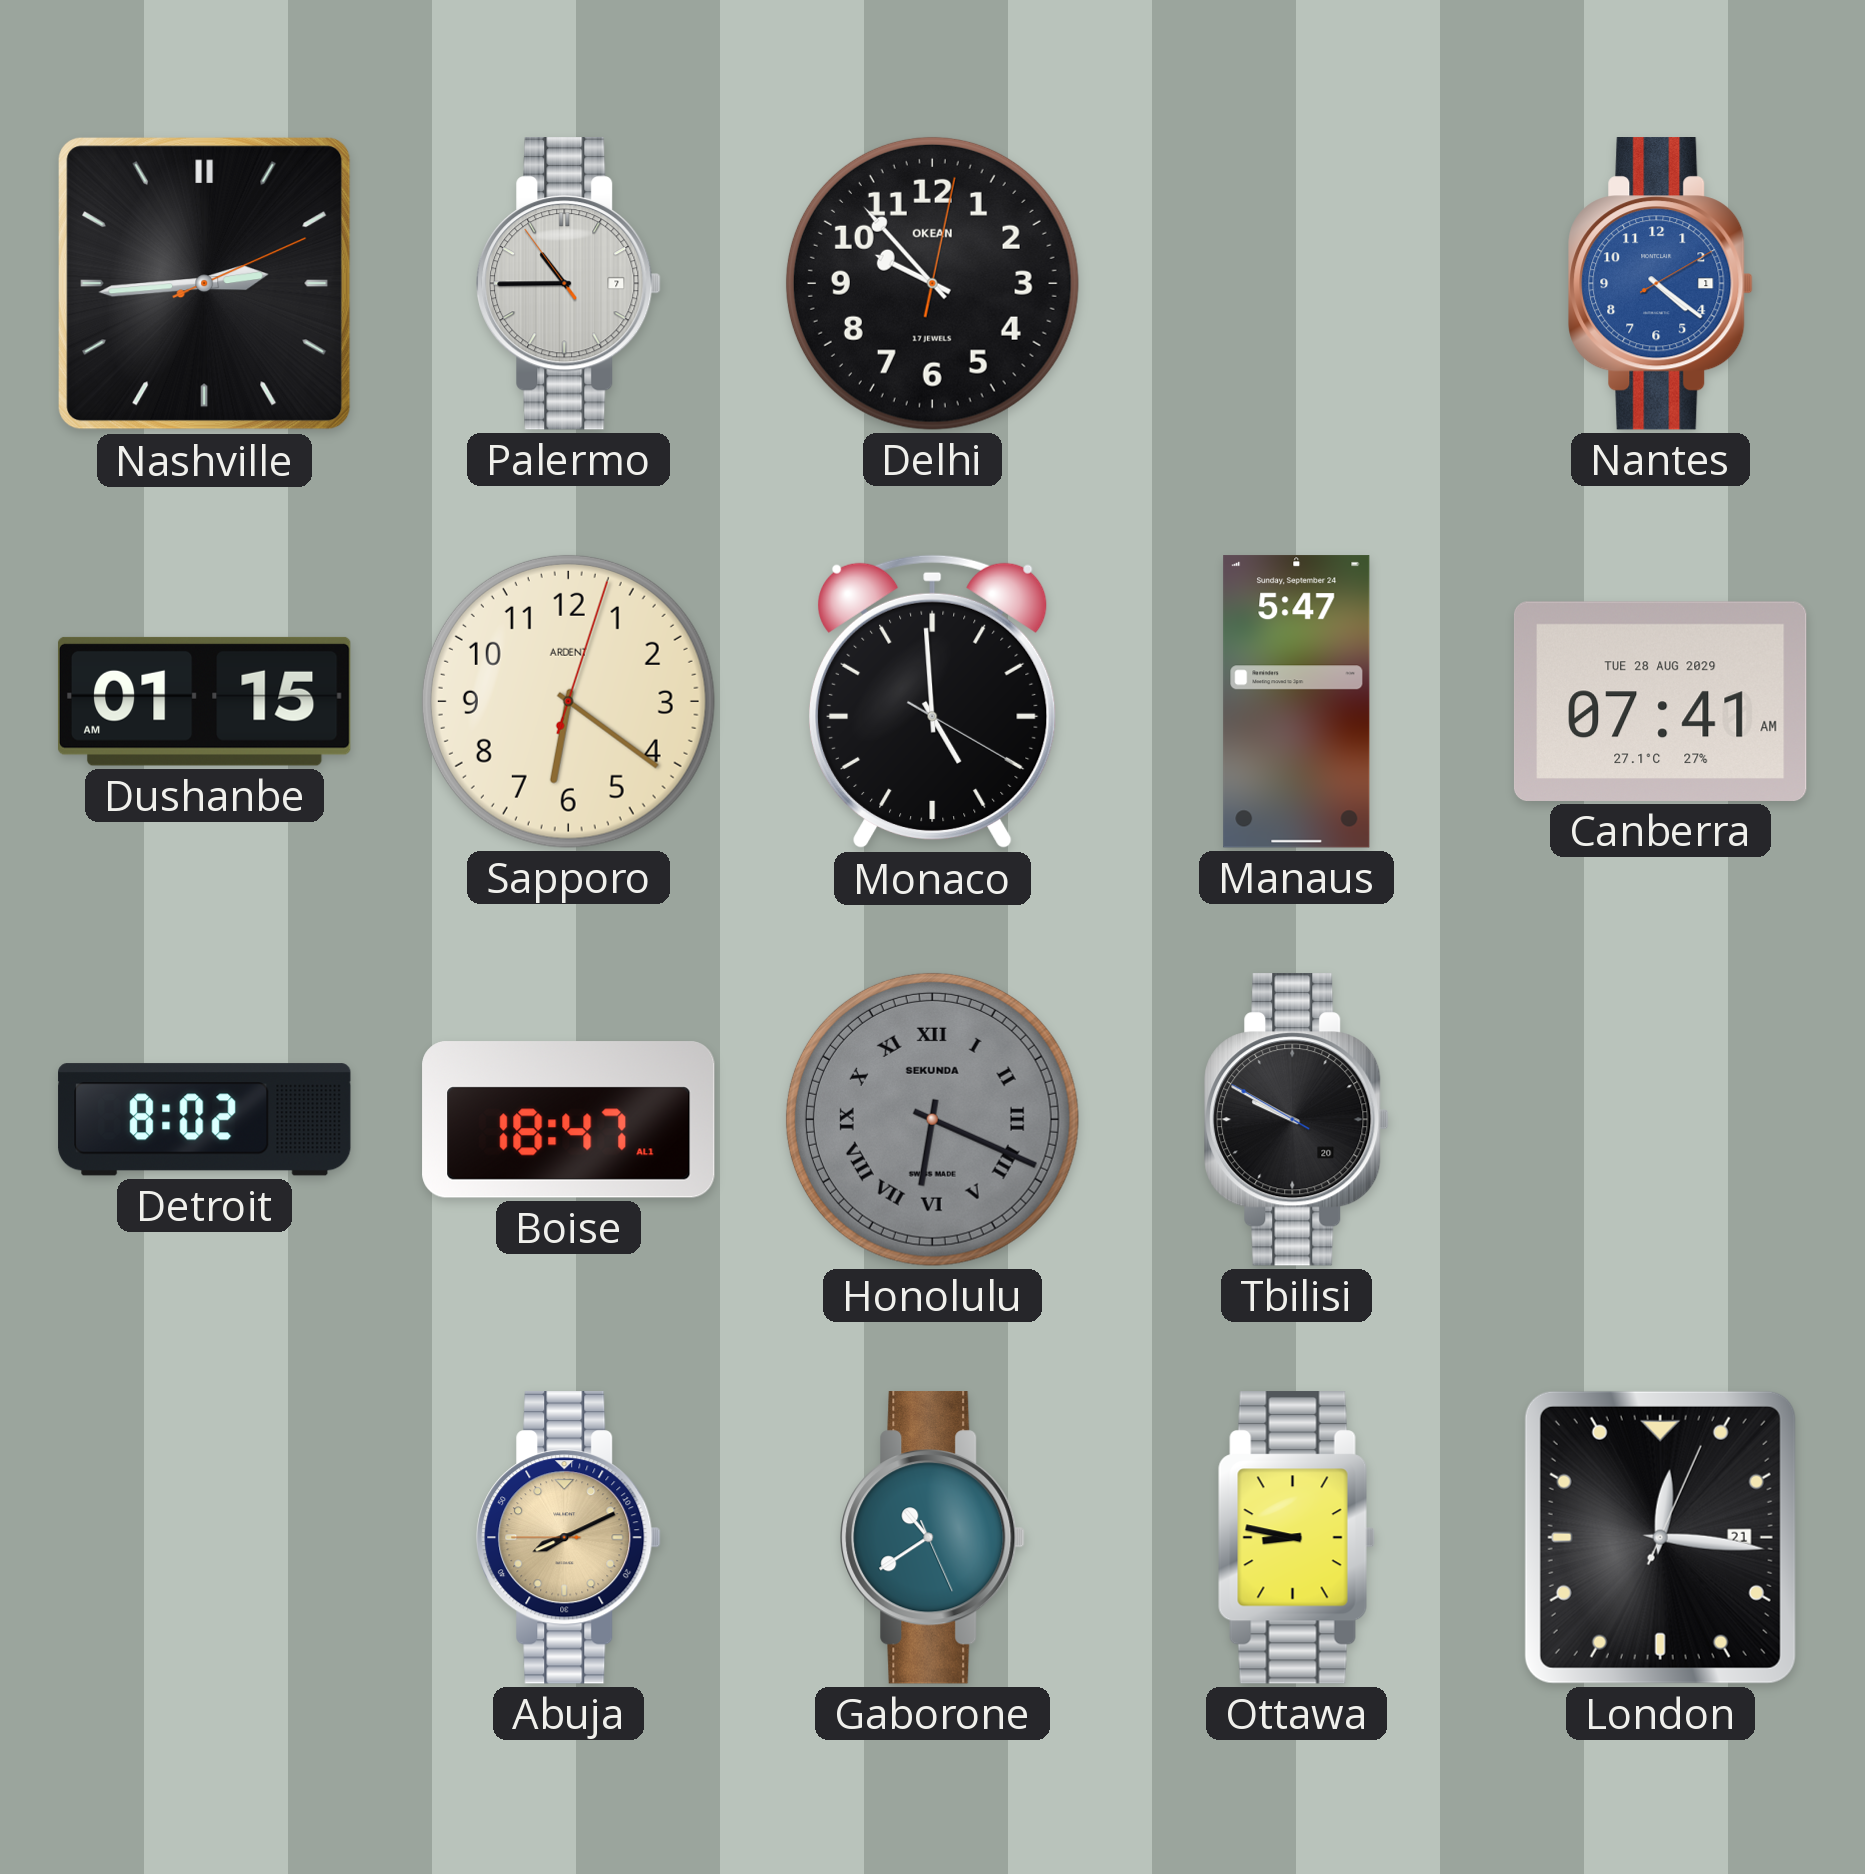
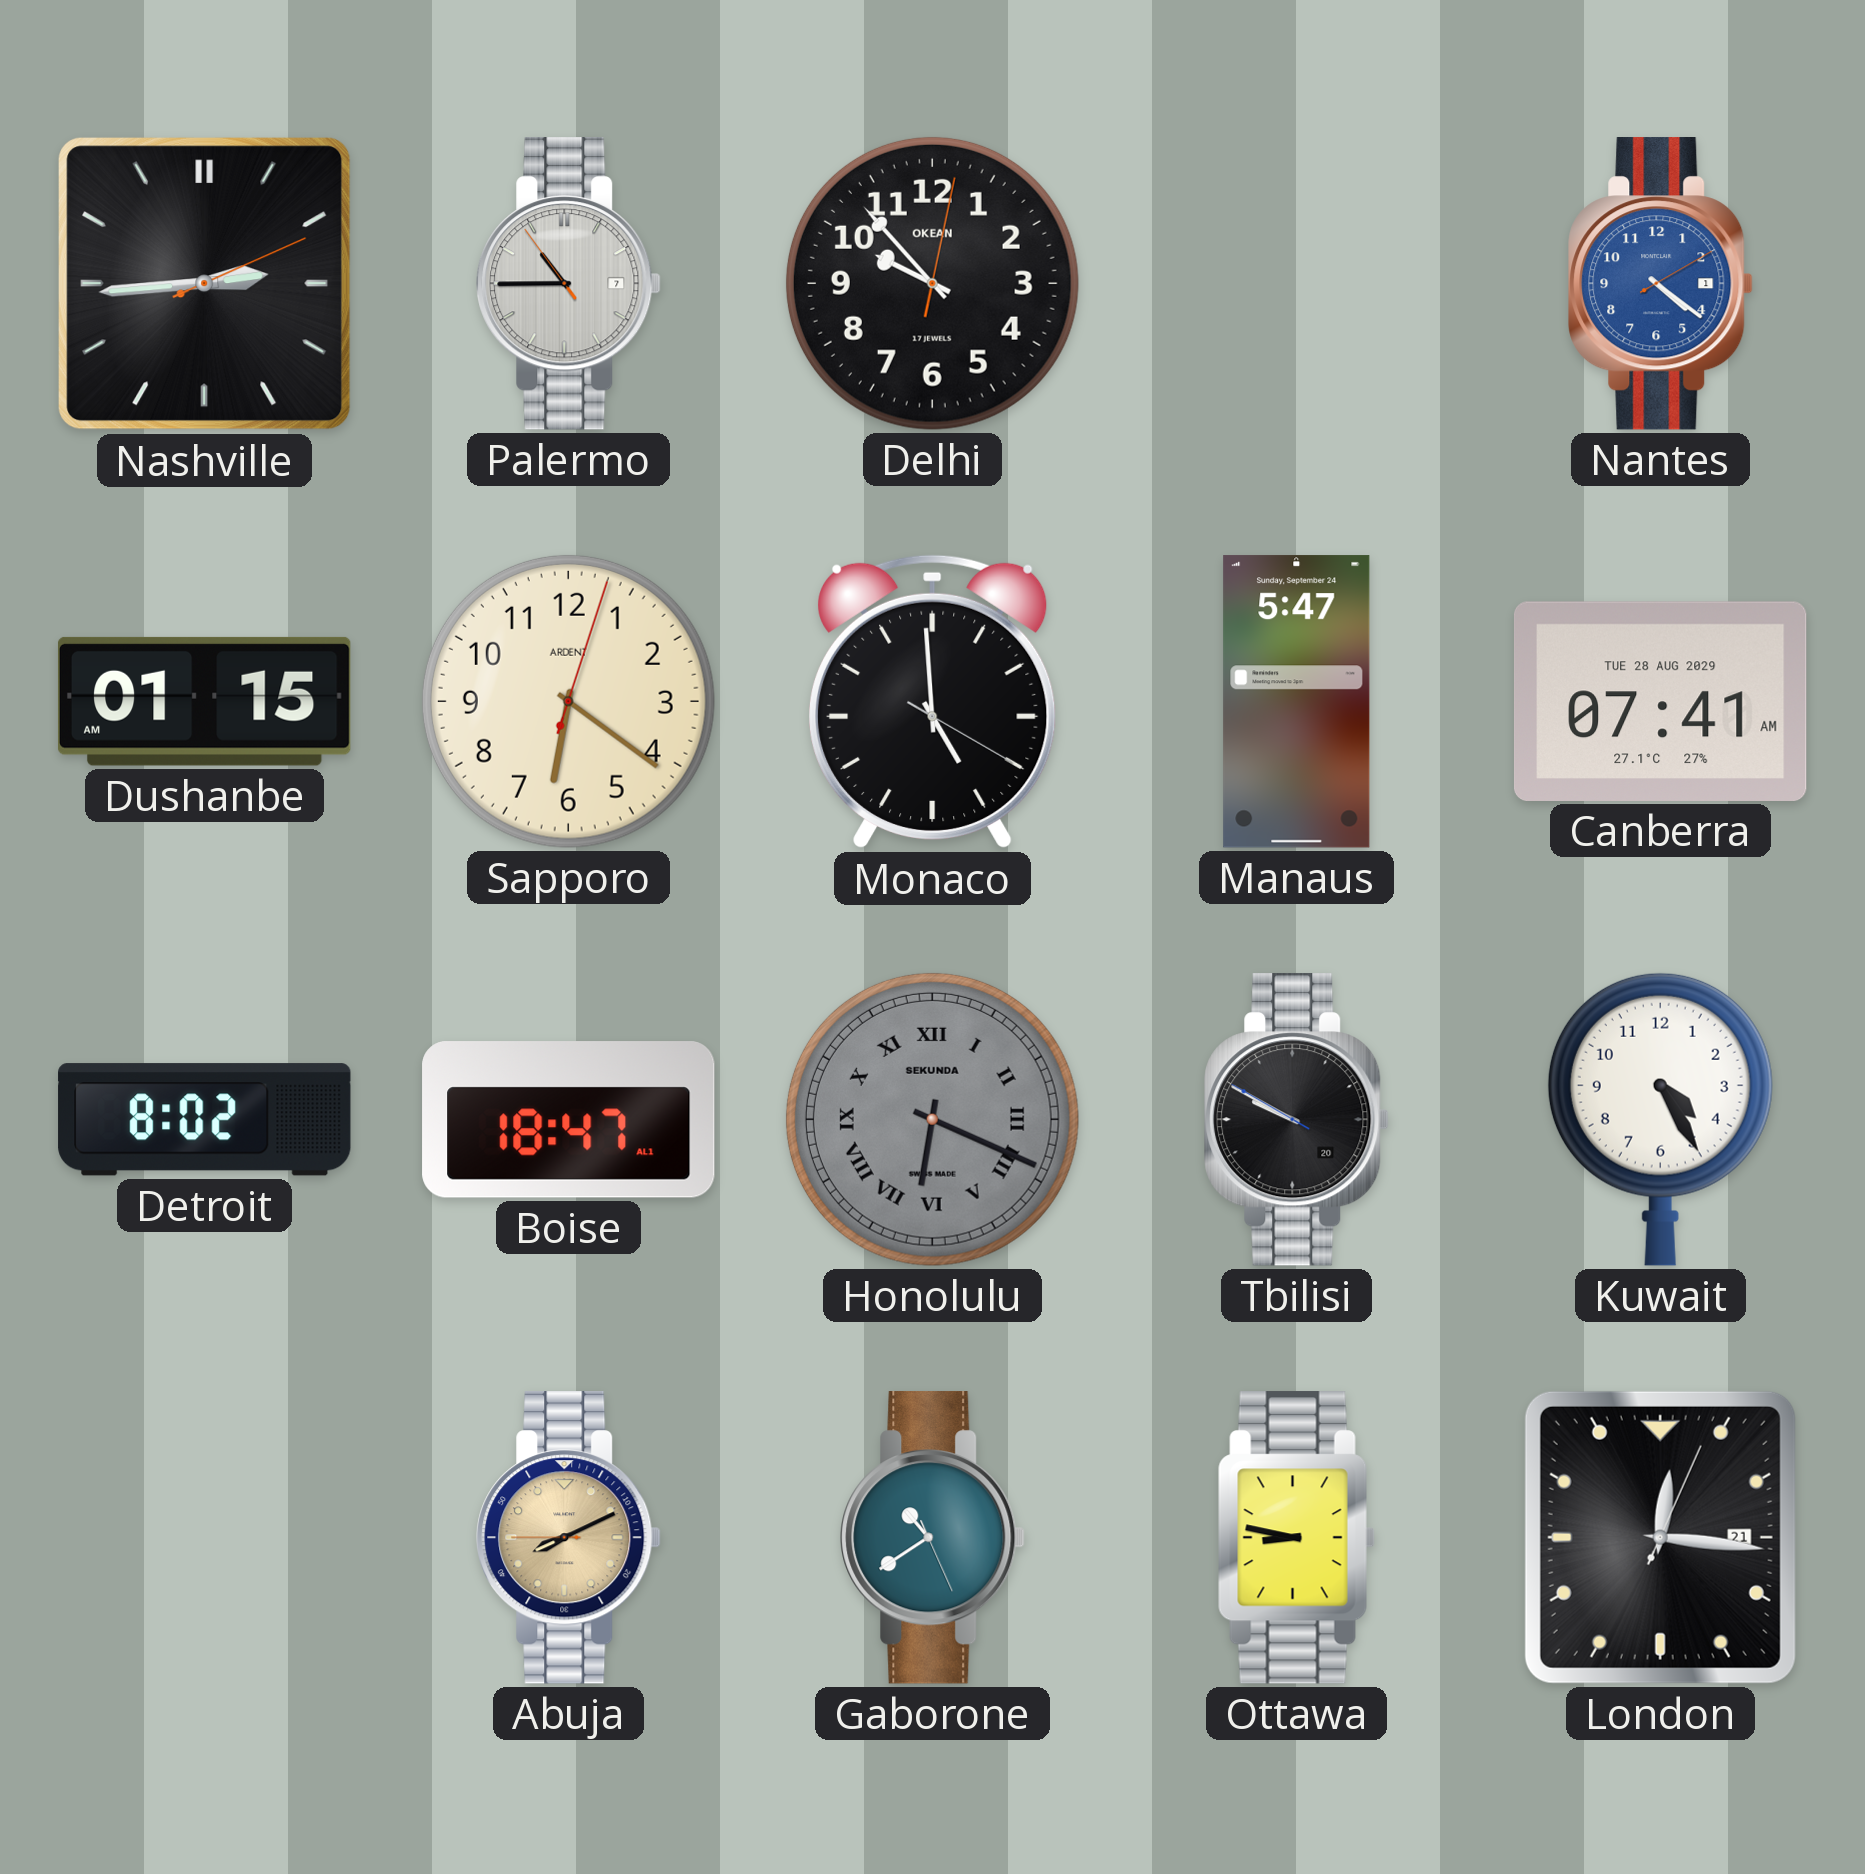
Kuwait: none -> 4:25 (1660, 1119)
